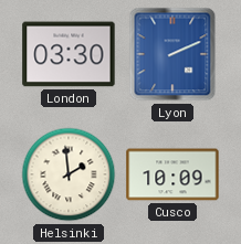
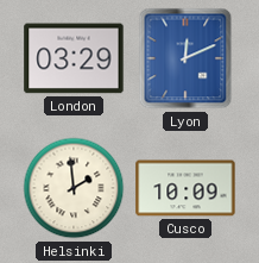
London: 03:30 -> 03:29 (74, 58)
Lyon: 2:11 -> 12:11 (185, 58)
